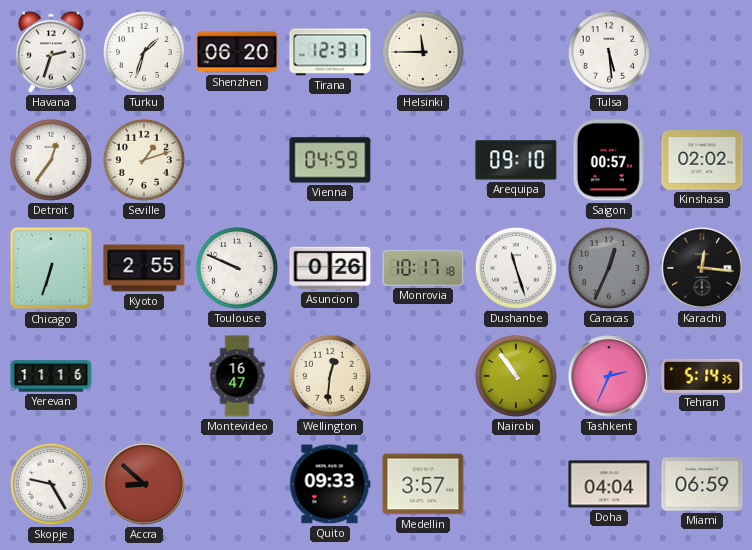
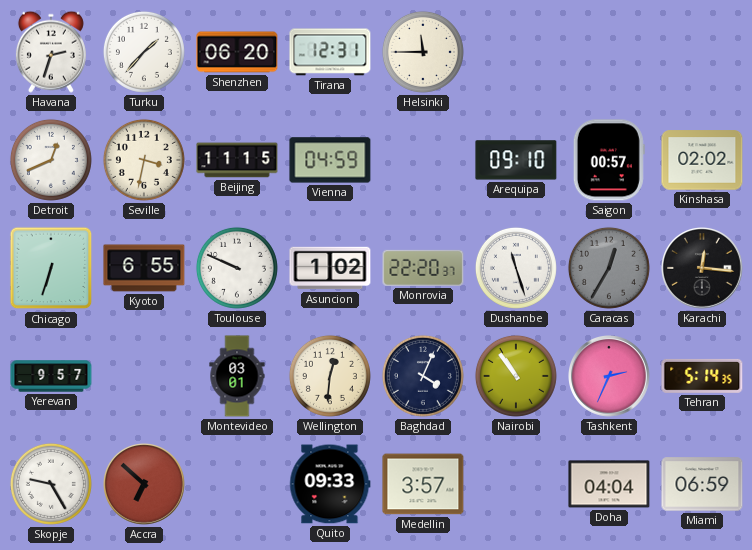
Turku: 1:33 -> 1:37 (144, 52)
Tulsa: 5:29 -> none (609, 52)
Detroit: 12:36 -> 12:41 (51, 160)
Seville: 1:12 -> 3:32 (144, 160)
Beijing: none -> 11:15 (237, 160)
Kyoto: 2:55 -> 6:55 (144, 268)
Asuncion: 0:26 -> 1:02 (330, 268)
Monrovia: 10:17 -> 22:20 (423, 268)
Caracas: 12:34 -> 12:35 (609, 268)
Yerevan: 11:16 -> 9:57 (51, 376)
Montevideo: 16:47 -> 03:01 (237, 376)
Baghdad: none -> 4:04 (423, 376)
Accra: 8:52 -> 6:52 (145, 485)
